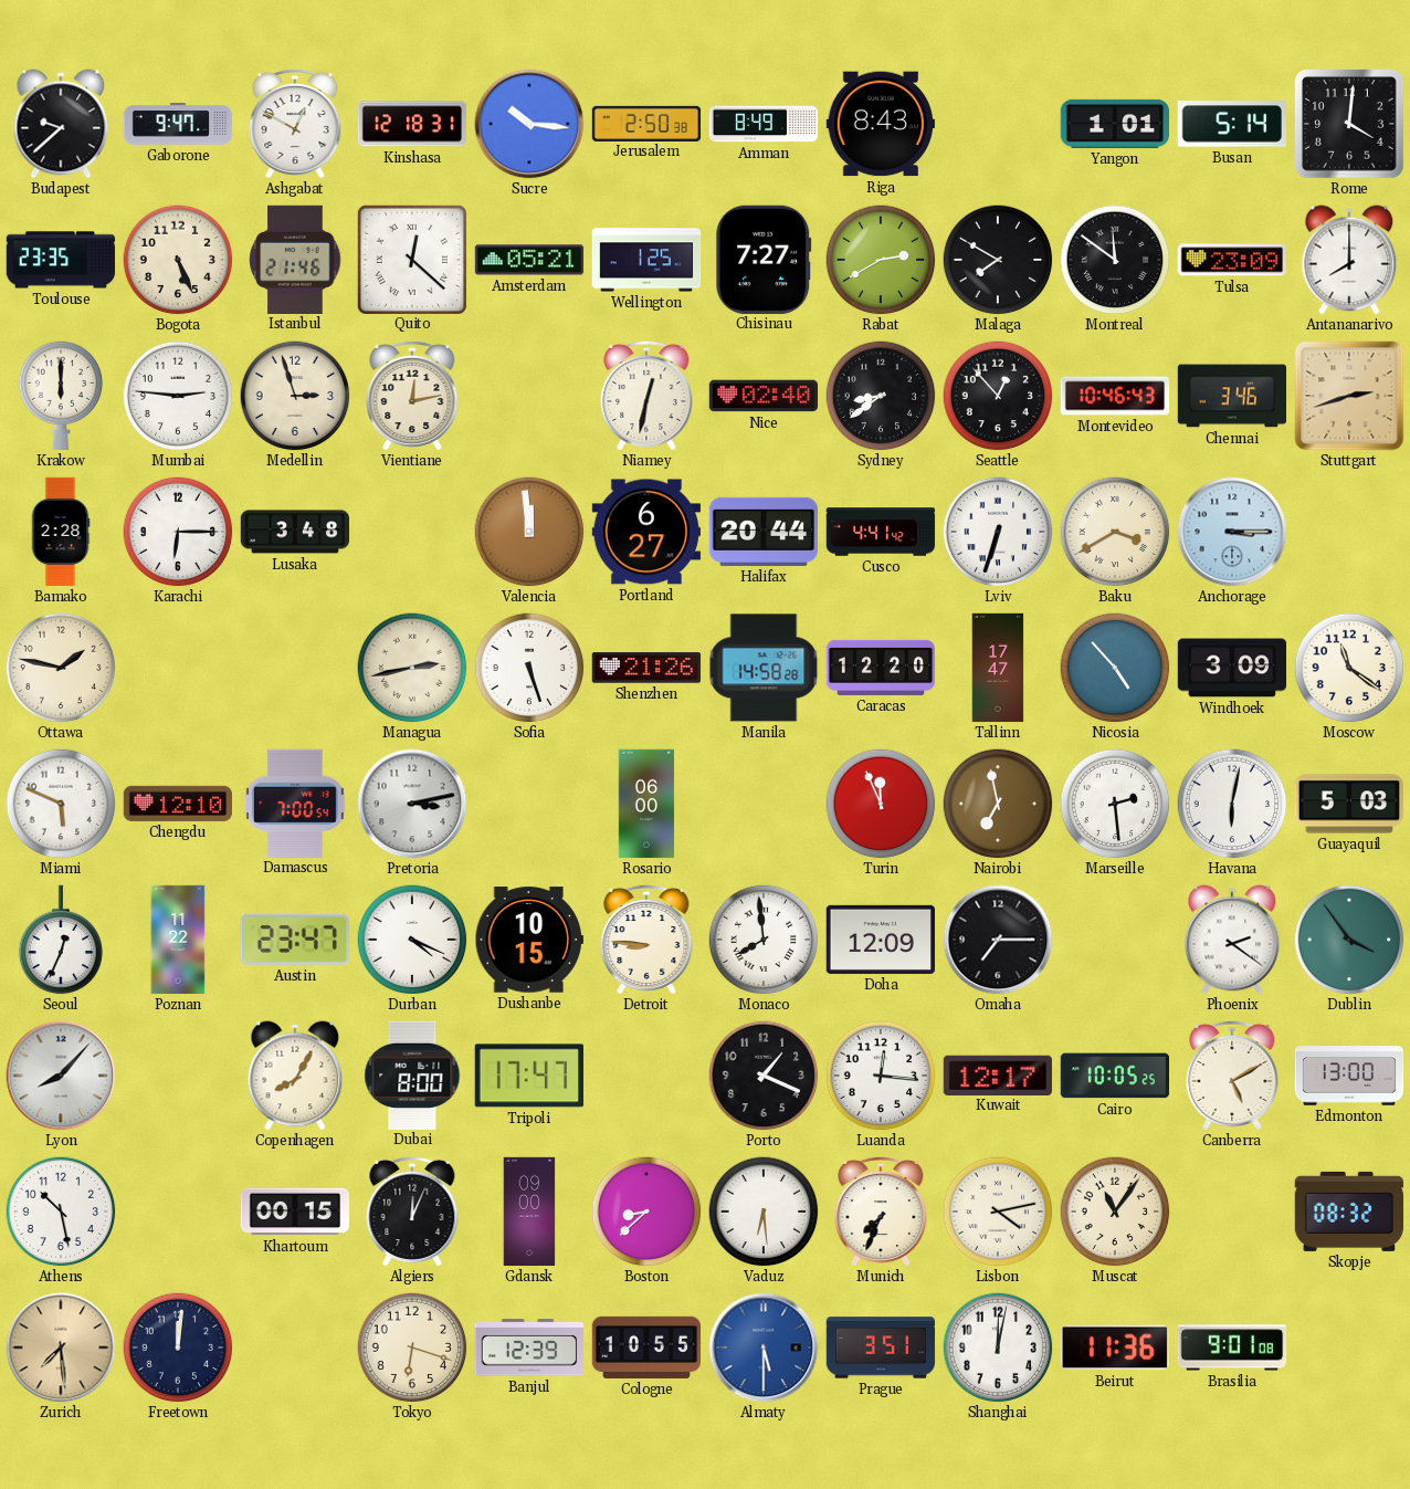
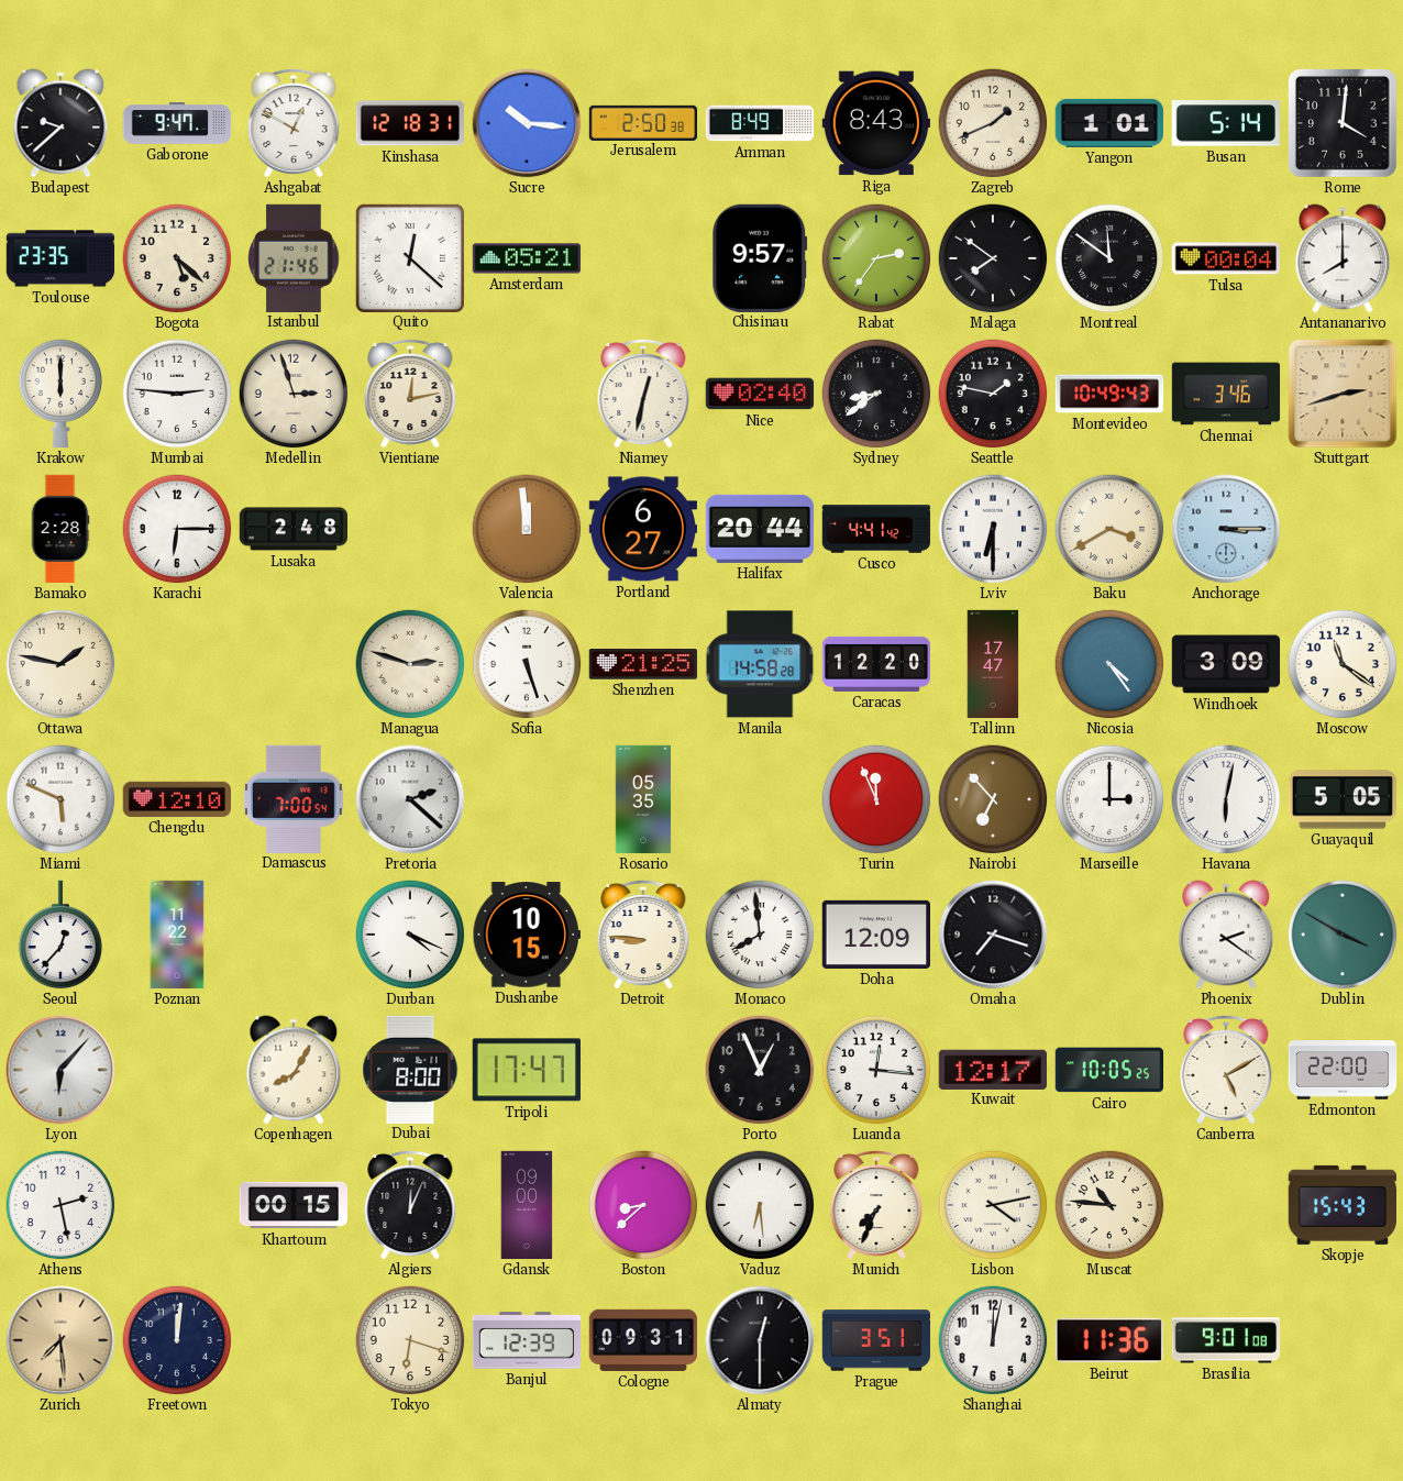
Zagreb: none -> 1:41 (993, 123)
Bogota: 5:26 -> 5:22 (177, 258)
Wellington: 1:25 -> none (646, 260)
Chisinau: 7:27 -> 9:57 (760, 257)
Rabat: 2:40 -> 2:36 (876, 258)
Malaga: 7:50 -> 7:51 (993, 258)
Tulsa: 23:09 -> 00:04 (1225, 258)
Seattle: 12:53 -> 1:47 (993, 394)
Montevideo: 10:46 -> 10:49 (1109, 394)
Lusaka: 3:48 -> 2:48 (292, 529)
Lviv: 6:33 -> 6:30 (993, 529)
Managua: 2:43 -> 2:48 (410, 664)
Shenzhen: 21:26 -> 21:25 (642, 664)
Nicosia: 4:53 -> 4:24 (1109, 664)
Pretoria: 3:13 -> 2:22 (410, 799)
Rosario: 06:00 -> 05:35 (643, 799)
Nairobi: 6:58 -> 6:53 (993, 799)
Marseille: 2:29 -> 3:00 (1109, 799)
Guayaquil: 5:03 -> 5:05 (1341, 799)
Seoul: 12:34 -> 12:37 (60, 935)
Austin: 23:47 -> none (295, 940)
Omaha: 7:15 -> 7:18 (993, 935)
Dublin: 3:54 -> 3:50 (1343, 935)
Lyon: 8:07 -> 6:07 (60, 1070)
Porto: 1:19 -> 12:56 (760, 1070)
Edmonton: 13:00 -> 22:00 (1343, 1070)
Athens: 10:28 -> 2:28 (60, 1205)
Muscat: 11:06 -> 10:46 (1109, 1205)
Skopje: 08:32 -> 15:43 (1341, 1205)
Cologne: 10:55 -> 09:31 (643, 1340)
Almaty: 5:30 -> 12:30 (760, 1340)
Almaty dial: blue -> black (760, 1340)
